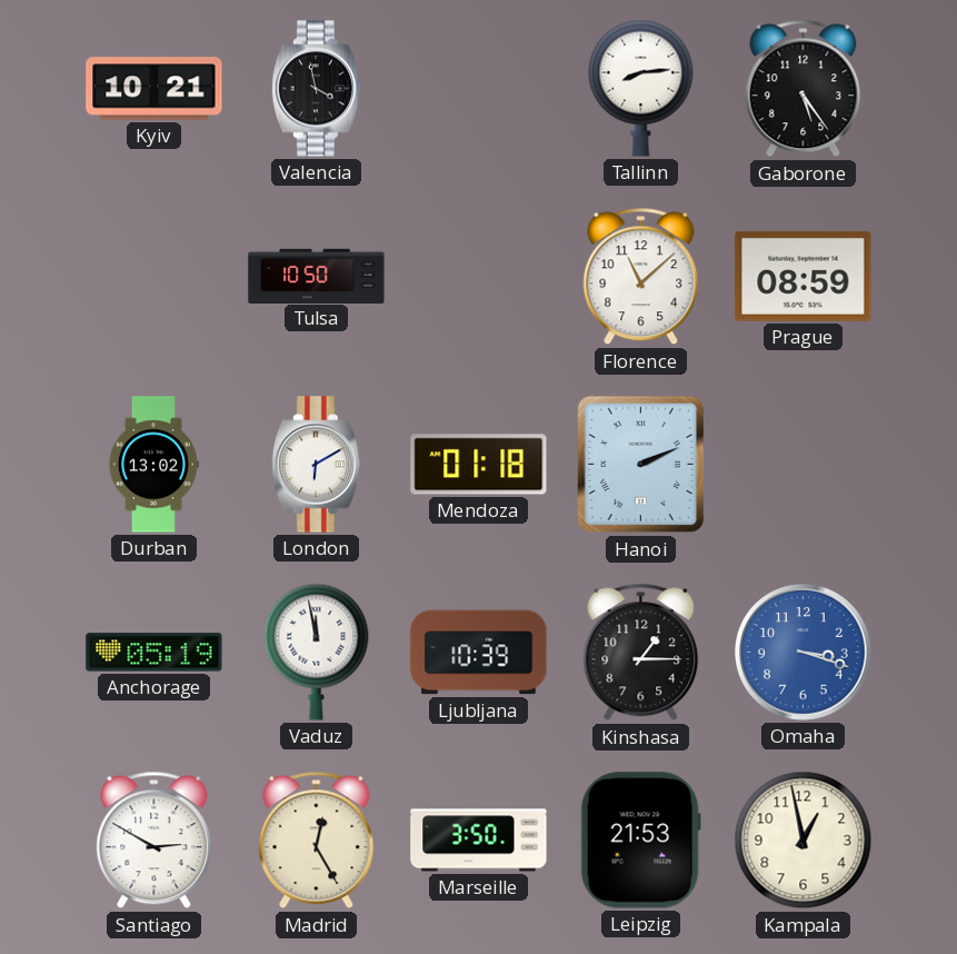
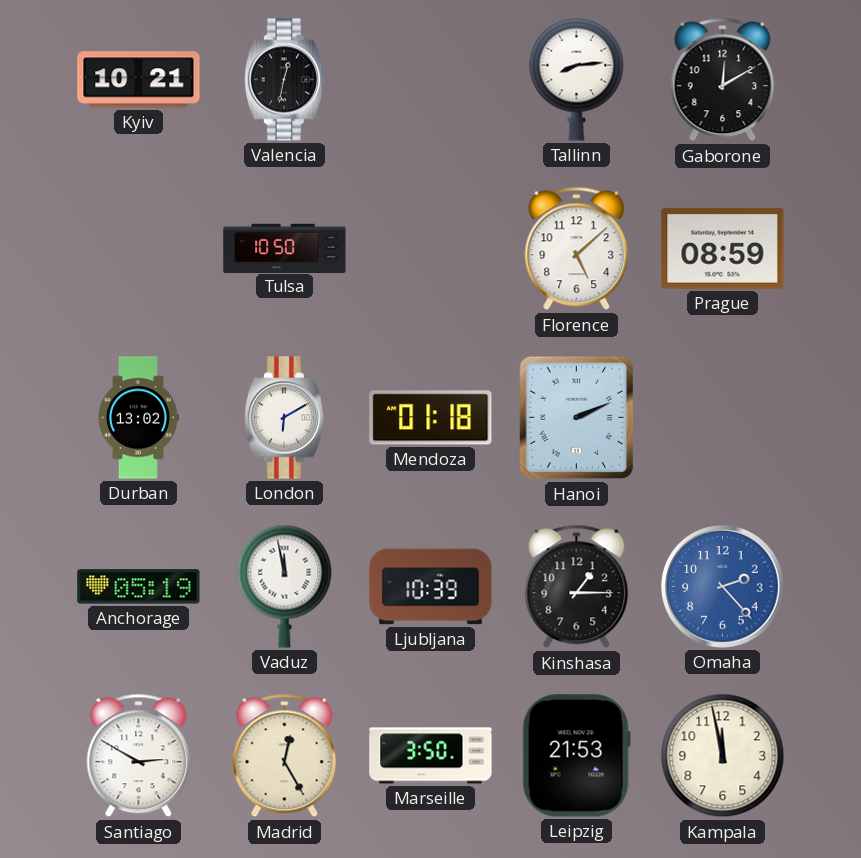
Valencia: 3:58 -> 12:32 (284, 80)
Gaborone: 5:24 -> 12:10 (723, 80)
Florence: 11:08 -> 5:08 (577, 249)
Omaha: 3:18 -> 2:23 (723, 587)
Kampala: 12:58 -> 11:58 (723, 756)
